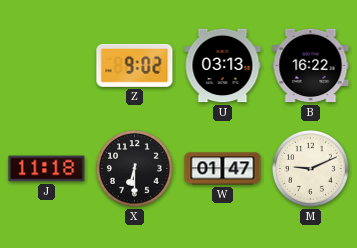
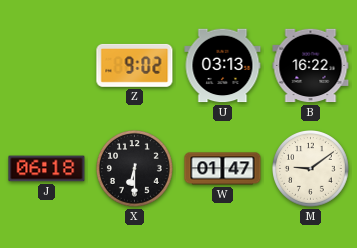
J: 11:18 -> 06:18 (47, 169)
M: 9:11 -> 9:09 (311, 169)
